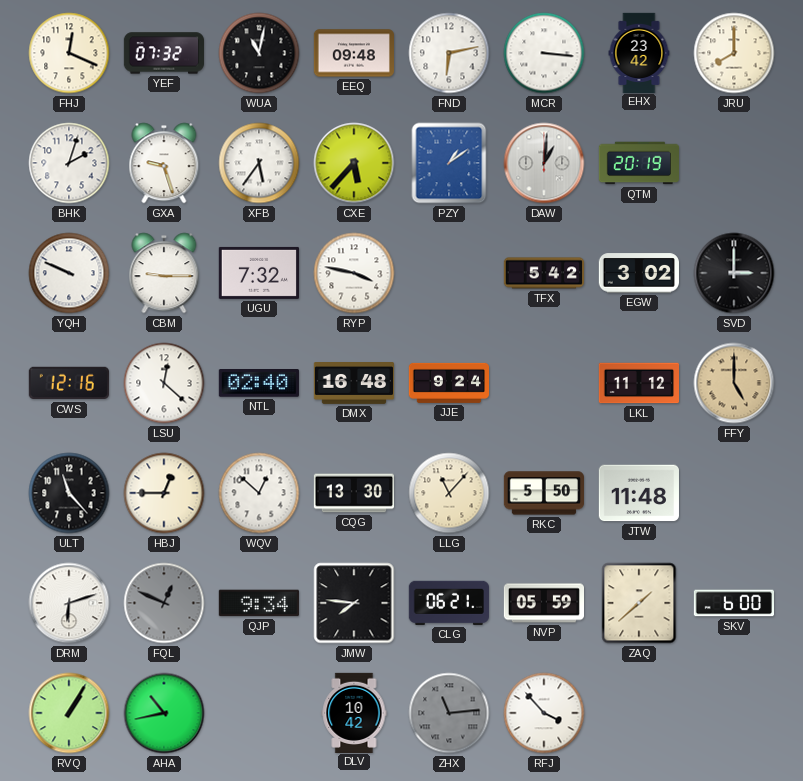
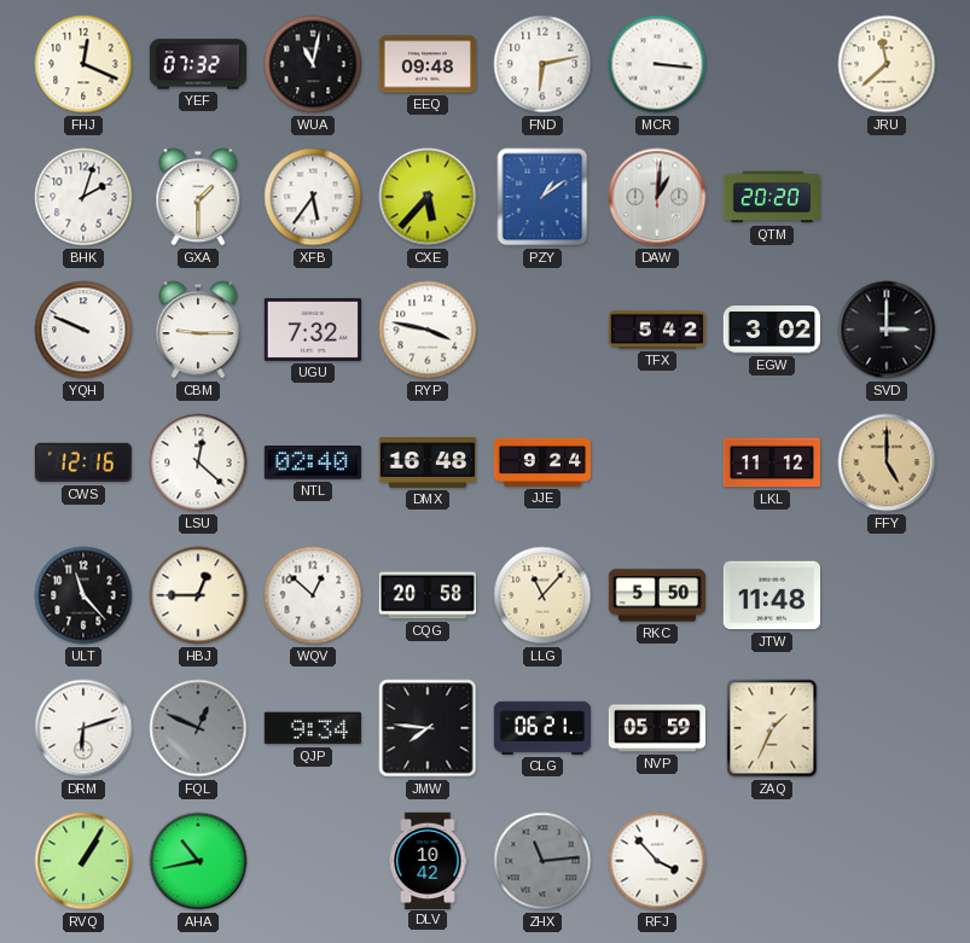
EHX: 23:42 -> none (639, 52)
JRU: 8:00 -> 11:38 (887, 64)
GXA: 9:27 -> 1:30 (198, 197)
QTM: 20:19 -> 20:20 (771, 197)
CQG: 13:30 -> 20:58 (426, 595)
ZAQ: 1:38 -> 1:34 (772, 728)
SKV: 6:00 -> none (733, 603)
